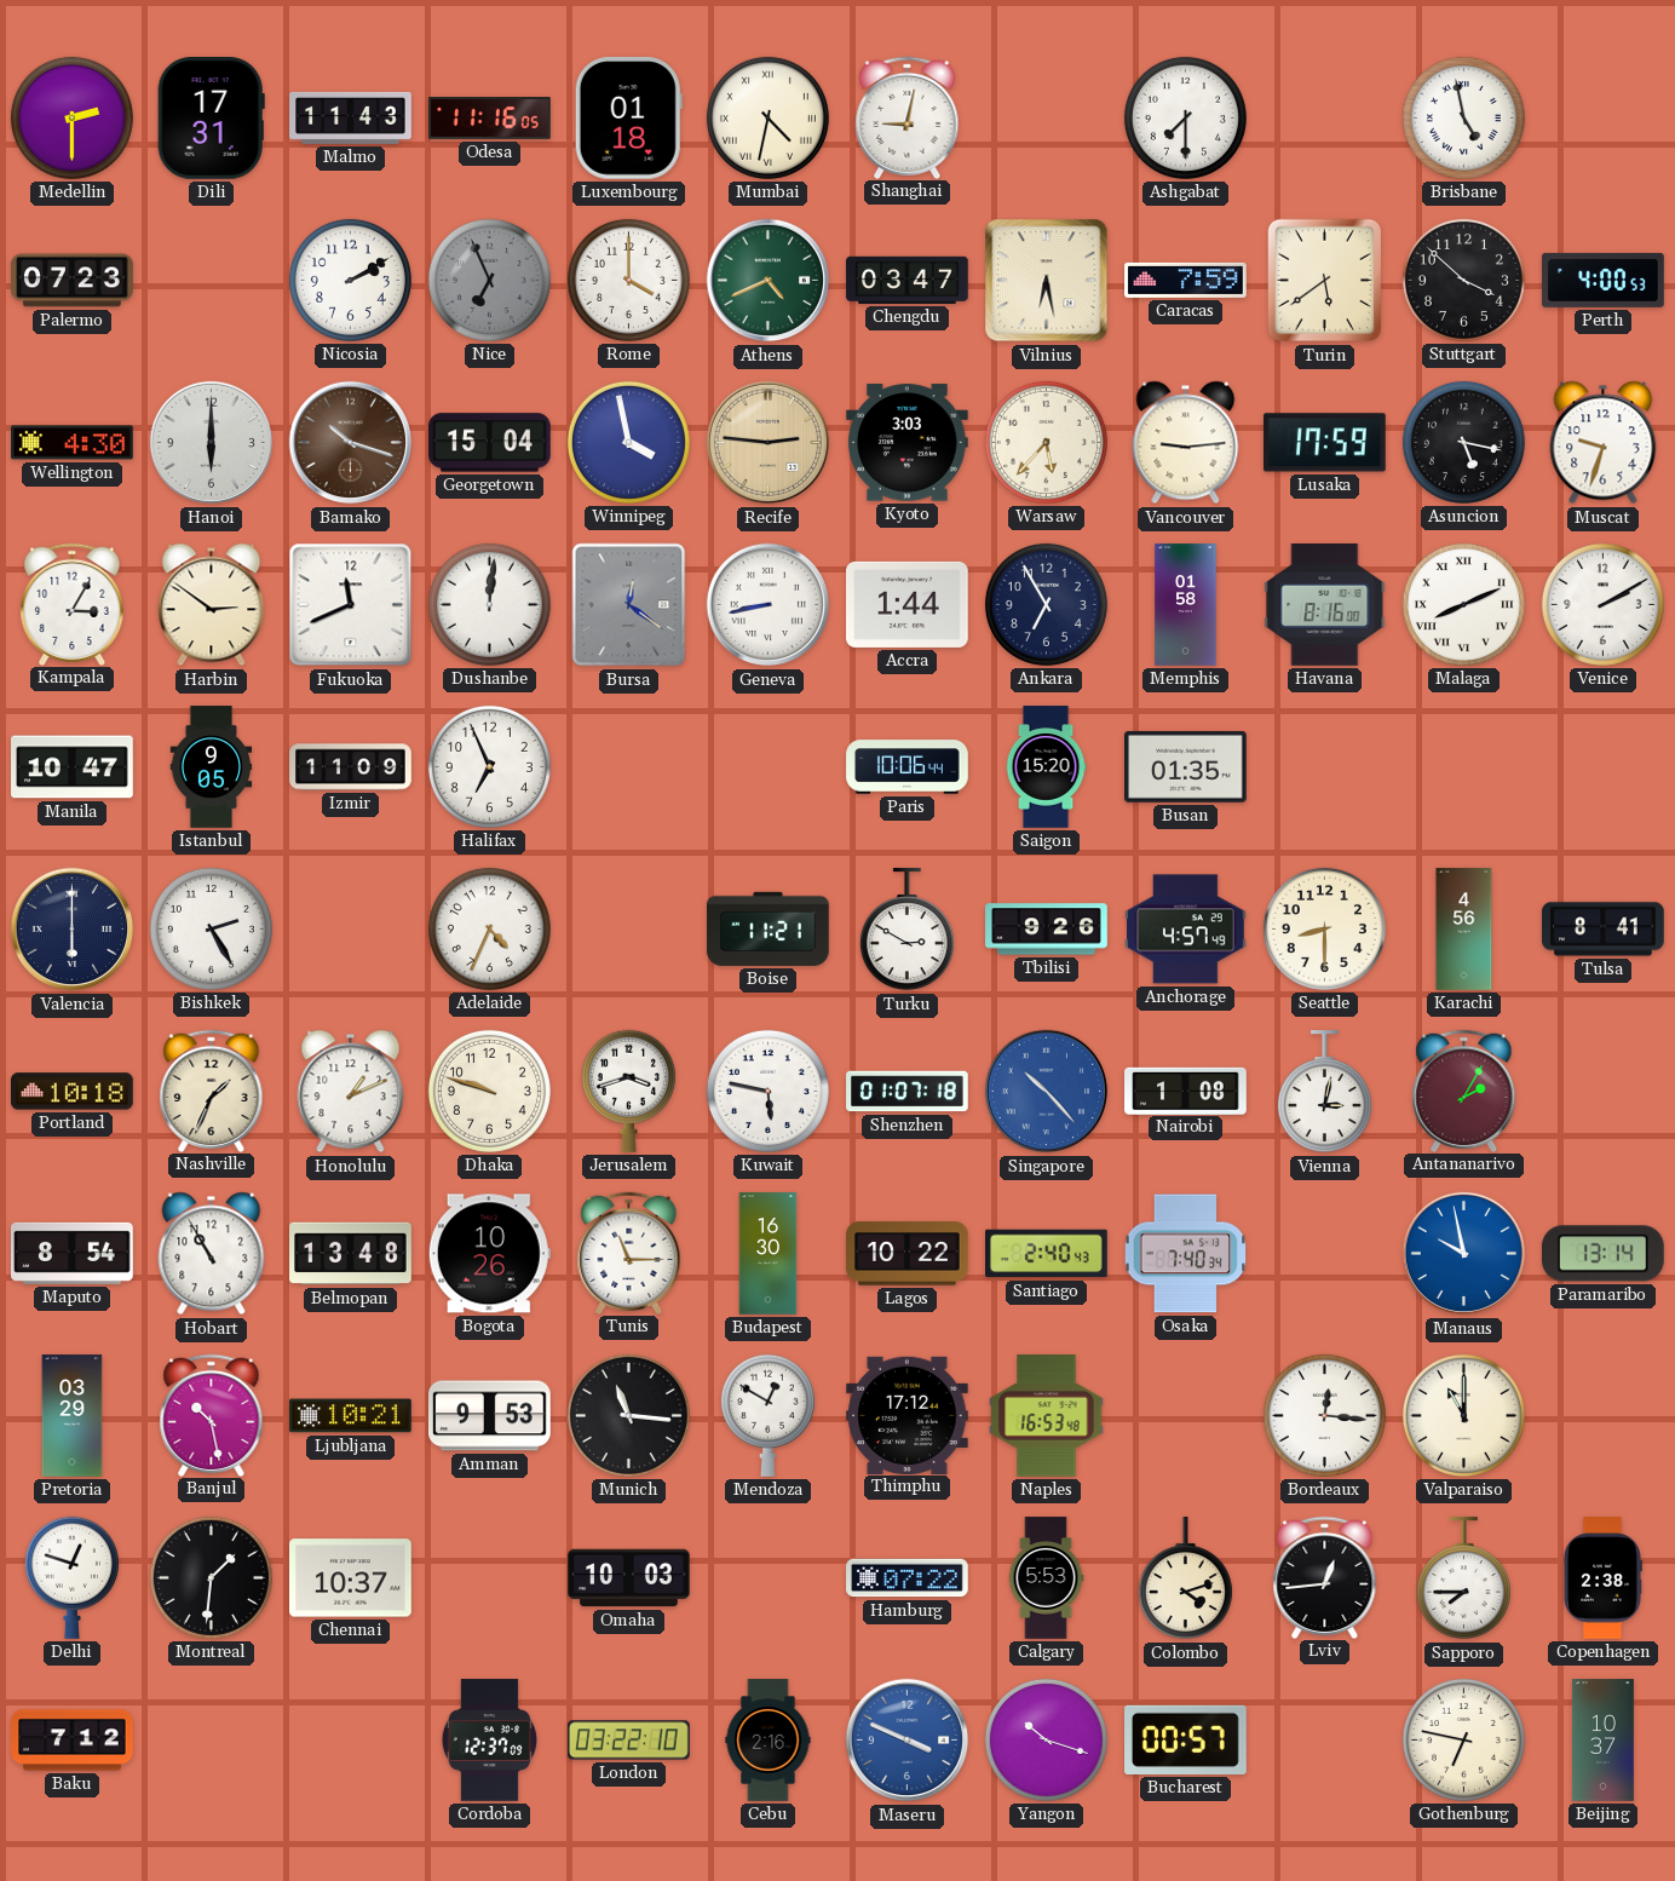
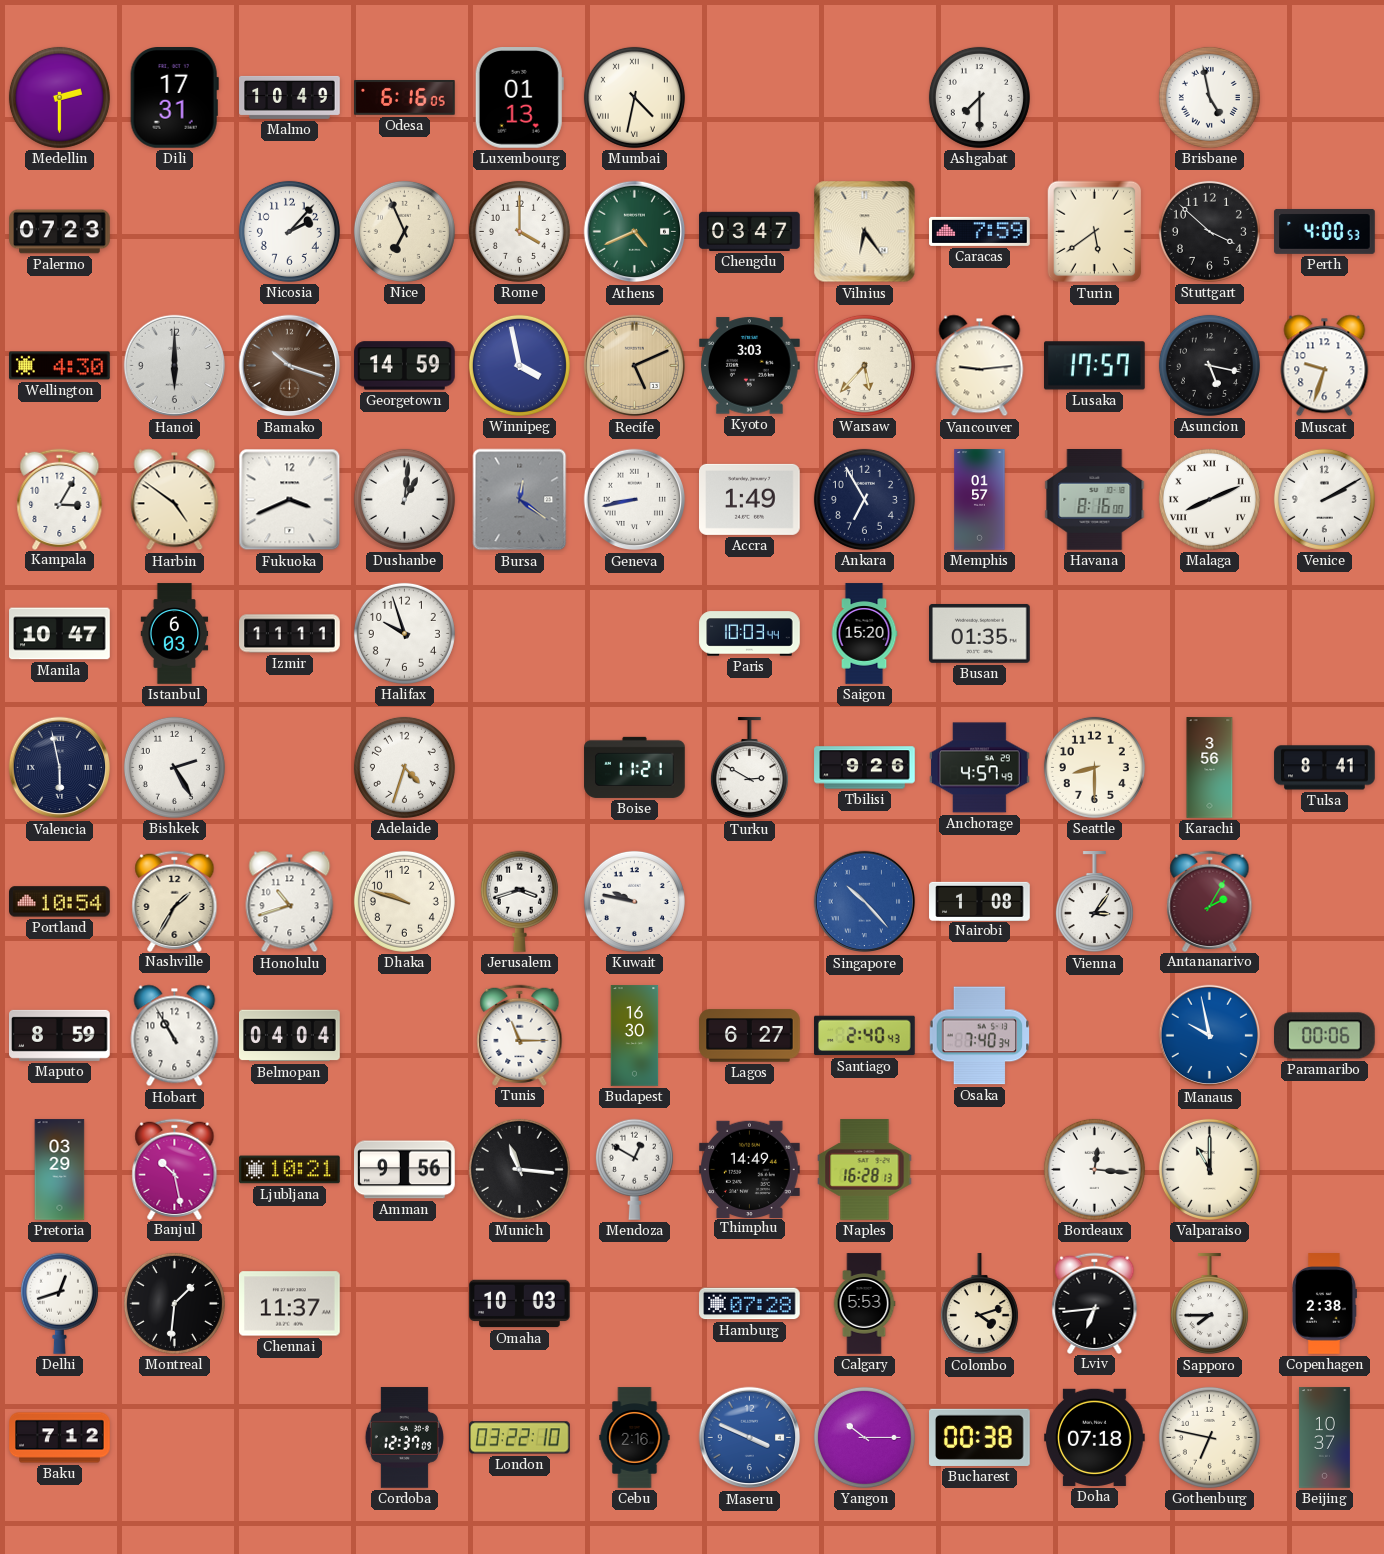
Malmo: 11:43 -> 10:49 (290, 97)
Odesa: 11:16 -> 6:16 (405, 98)
Luxembourg: 01:18 -> 01:13 (519, 98)
Shanghai: 9:02 -> none (908, 117)
Nicosia: 2:10 -> 2:07 (289, 231)
Nice dial: grey -> cream (404, 231)
Vilnius: 6:28 -> 6:24 (865, 232)
Georgetown: 15:04 -> 14:59 (405, 366)
Recife: 2:46 -> 5:11 (635, 366)
Lusaka: 17:59 -> 17:57 (1095, 366)
Harbin: 2:51 -> 4:51 (175, 500)
Fukuoka: 11:41 -> 3:41 (290, 500)
Dushanbe: 12:01 -> 1:01 (404, 499)
Accra: 1:44 -> 1:49 (750, 499)
Memphis: 01:58 -> 01:57 (980, 500)
Istanbul: 9:05 -> 6:03 (175, 634)
Izmir: 11:09 -> 11:11 (290, 634)
Halifax: 6:56 -> 9:57 (404, 633)
Paris: 10:06 -> 10:03 (750, 634)
Valencia: 6:00 -> 5:58 (60, 768)
Adelaide: 4:34 -> 4:33 (404, 767)
Karachi: 4:56 -> 3:56 (1210, 768)
Portland: 10:18 -> 10:54 (60, 902)
Nashville: 1:34 -> 1:35 (175, 901)
Honolulu: 1:11 -> 10:42 (290, 902)
Kuwait: 5:47 -> 9:47 (634, 901)
Shenzhen: 01:07 -> none (908, 1092)
Vienna: 3:02 -> 3:06 (1094, 902)
Maputo: 8:54 -> 8:59 (60, 1035)
Belmopan: 13:48 -> 04:04 (290, 1036)
Bogota: 10:26 -> none (489, 1254)
Lagos: 10:22 -> 6:27 (750, 1036)
Paramaribo: 13:14 -> 00:06 (1325, 1036)
Amman: 9:53 -> 9:56 (405, 1170)
Thimphu: 17:12 -> 14:49 (750, 1169)
Naples: 16:53 -> 16:28 (865, 1170)
Delhi: 12:48 -> 12:42 (59, 1303)
Chennai: 10:37 -> 11:37 (290, 1304)
Hamburg: 07:22 -> 07:28 (750, 1304)
Lviv: 12:44 -> 6:44 (1095, 1303)
Yangon: 10:18 -> 10:15 (864, 1437)
Bucharest: 00:57 -> 00:38 (980, 1437)
Doha: none -> 07:18 (1095, 1437)
